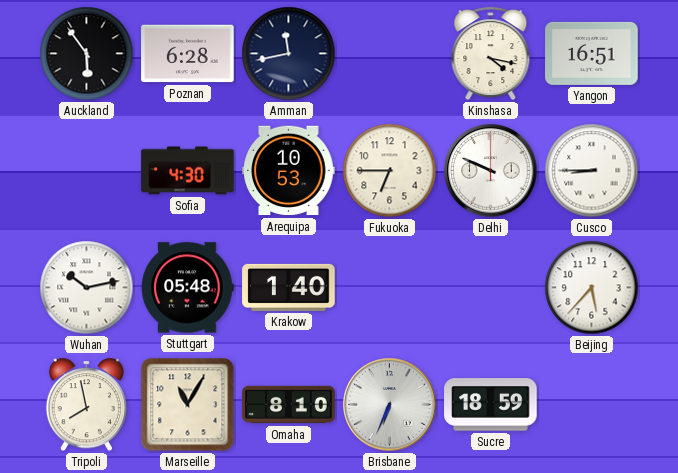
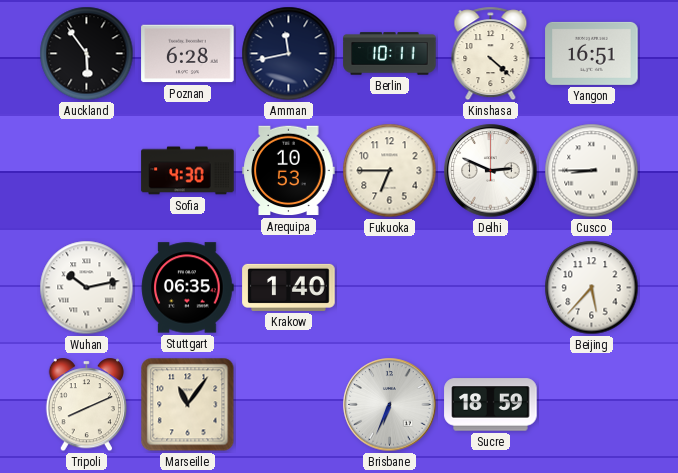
Berlin: none -> 10:11 (390, 54)
Kinshasa: 4:17 -> 4:22 (491, 54)
Delhi: 9:49 -> 2:49 (491, 171)
Stuttgart: 05:48 -> 06:35 (187, 288)
Tripoli: 7:58 -> 8:11 (86, 405)
Marseille: 11:05 -> 11:06 (188, 405)
Omaha: 8:10 -> none (289, 405)
